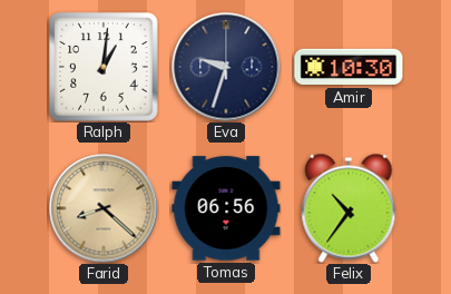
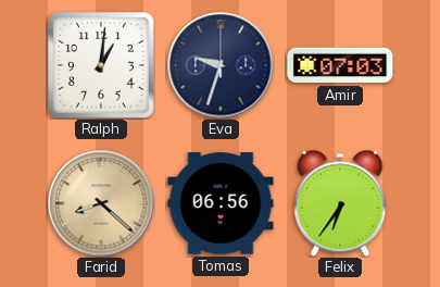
Amir: 10:30 -> 07:03 (340, 65)
Felix: 10:36 -> 6:36 (340, 203)
